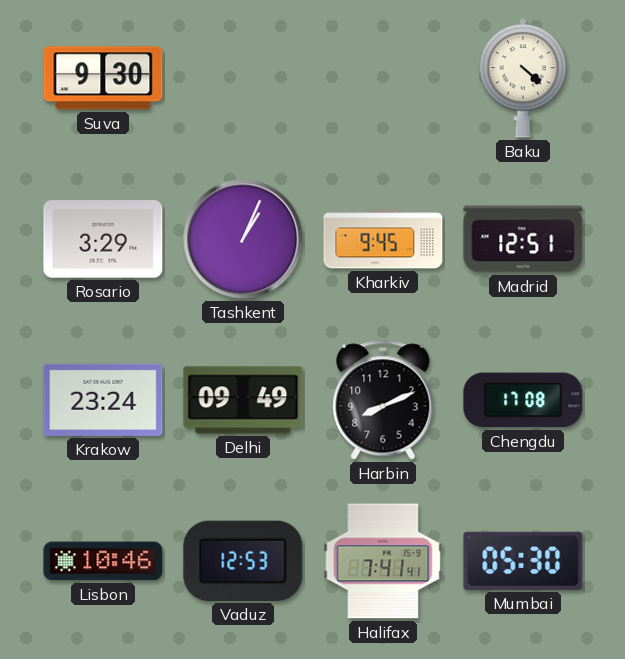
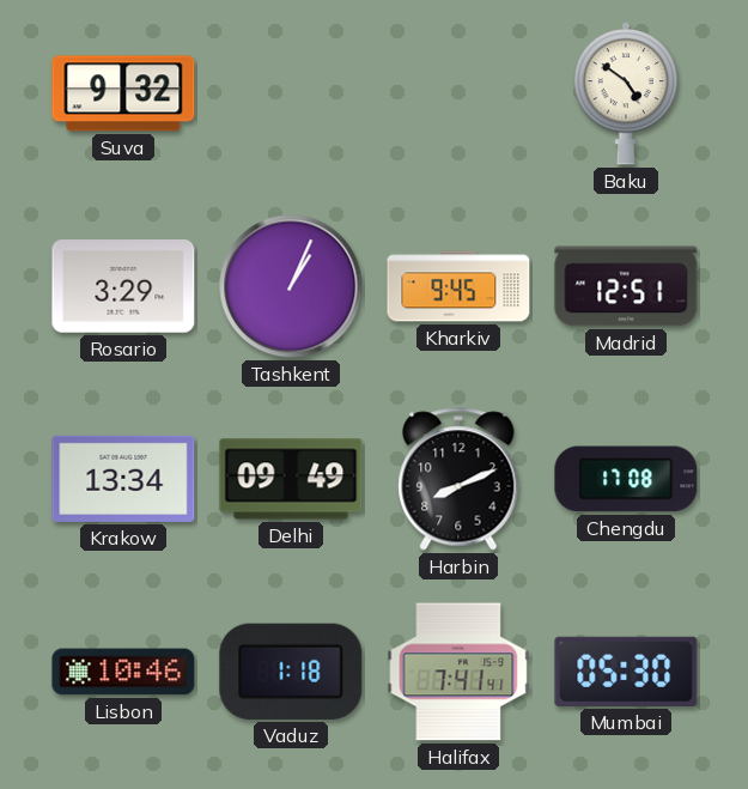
Suva: 9:30 -> 9:32 (123, 93)
Baku: 4:22 -> 4:51 (625, 93)
Krakow: 23:24 -> 13:34 (123, 479)
Vaduz: 12:53 -> 1:18 (291, 672)
